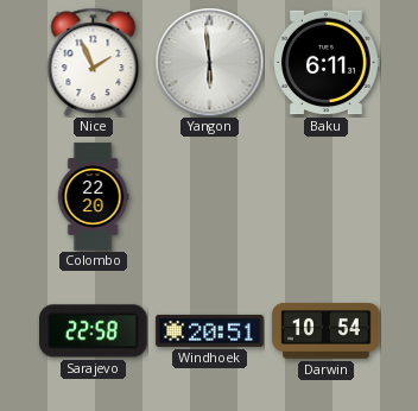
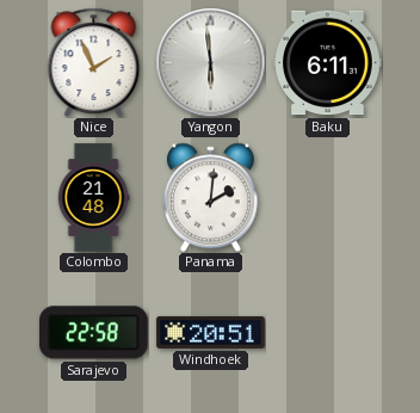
Colombo: 22:20 -> 21:48 (93, 198)
Panama: none -> 2:01 (210, 197)
Darwin: 10:54 -> none (327, 331)
